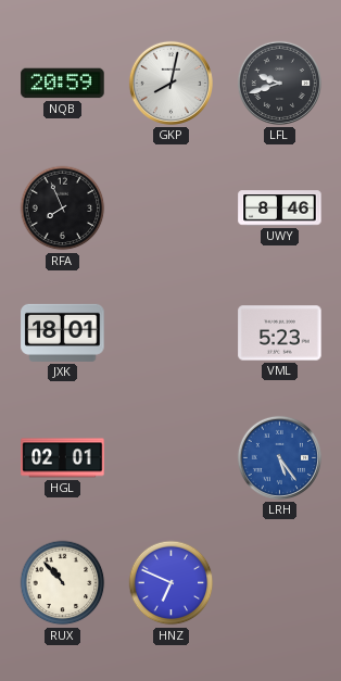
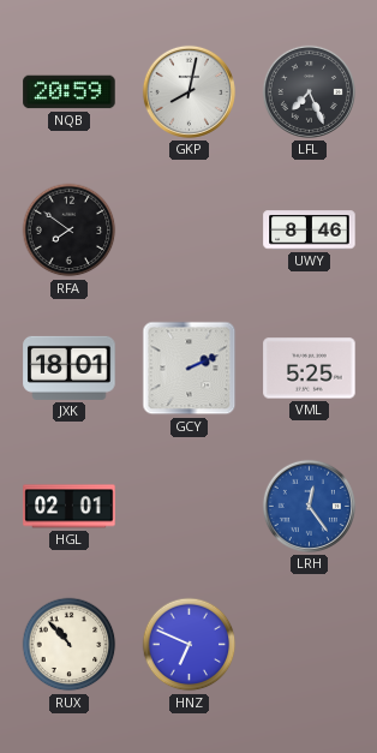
LFL: 9:42 -> 7:26 (309, 91)
RFA: 7:56 -> 7:51 (70, 231)
GCY: none -> 2:11 (190, 369)
VML: 5:23 -> 5:25 (310, 369)
LRH: 5:24 -> 12:24 (309, 506)
